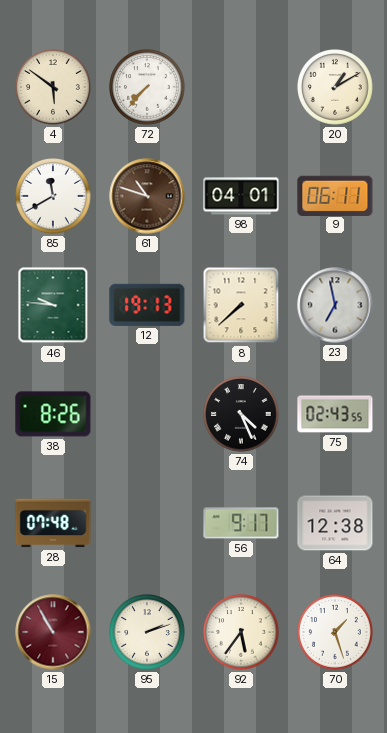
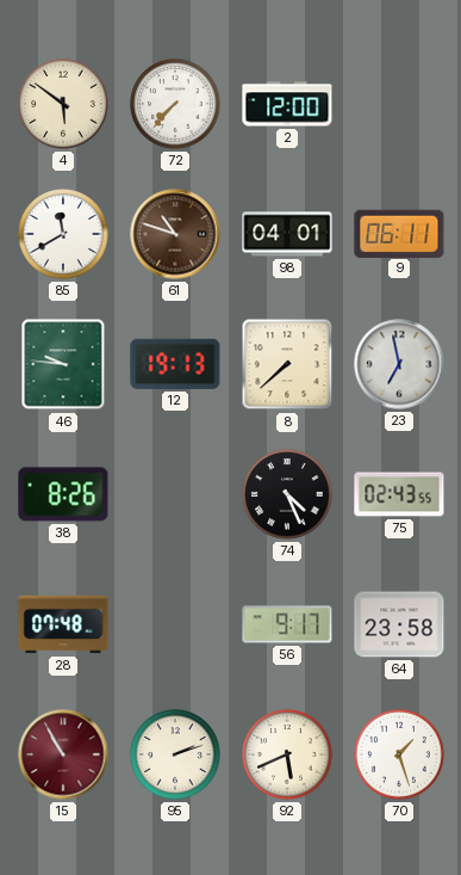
2: none -> 12:00 (287, 104)
20: 1:10 -> none (335, 87)
64: 12:38 -> 23:58 (399, 624)
92: 5:36 -> 5:41 (287, 754)
